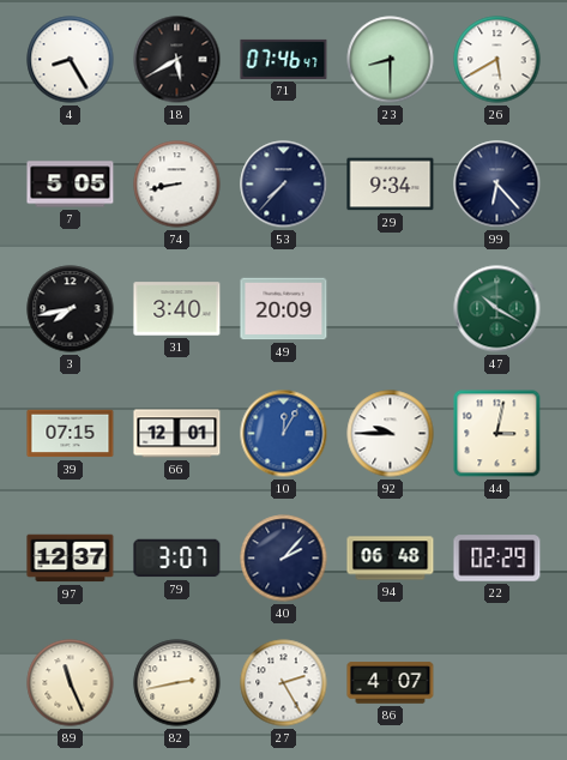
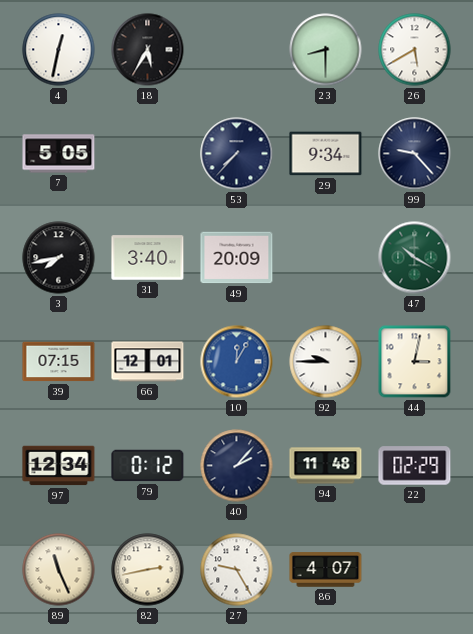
4: 8:25 -> 12:32 (59, 50)
18: 5:40 -> 5:35 (148, 50)
71: 07:46 -> none (284, 59)
74: 8:43 -> none (177, 185)
99: 6:23 -> 9:23 (415, 154)
97: 12:37 -> 12:34 (59, 466)
79: 3:07 -> 0:12 (148, 466)
94: 06:48 -> 11:48 (326, 466)
27: 2:25 -> 9:25 (237, 570)
